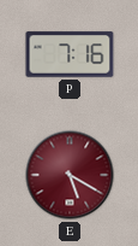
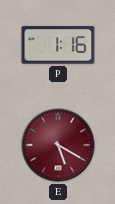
P: 7:16 -> 1:16 (58, 45)
